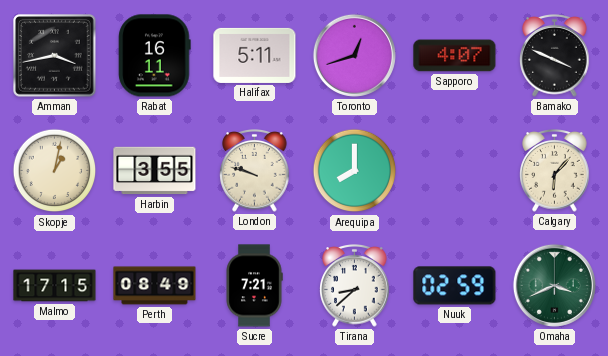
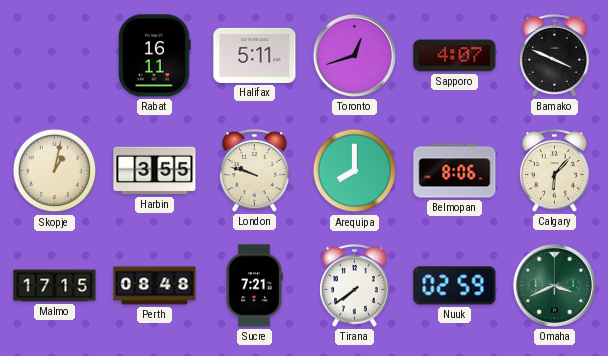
Amman: 3:43 -> none (55, 56)
Belmopan: none -> 8:06 (455, 171)
Perth: 08:49 -> 08:48 (155, 286)
Tirana: 8:38 -> 7:39 (355, 286)
